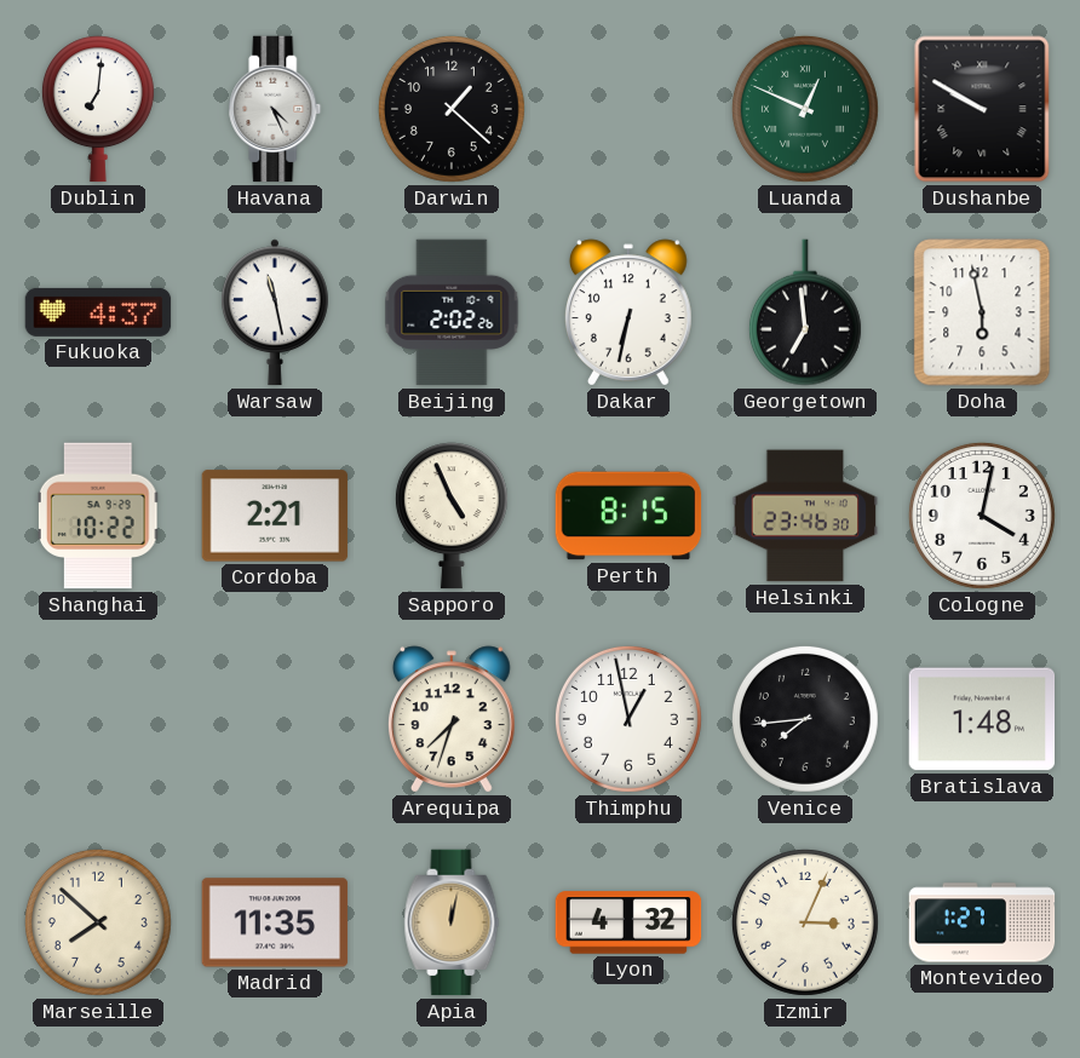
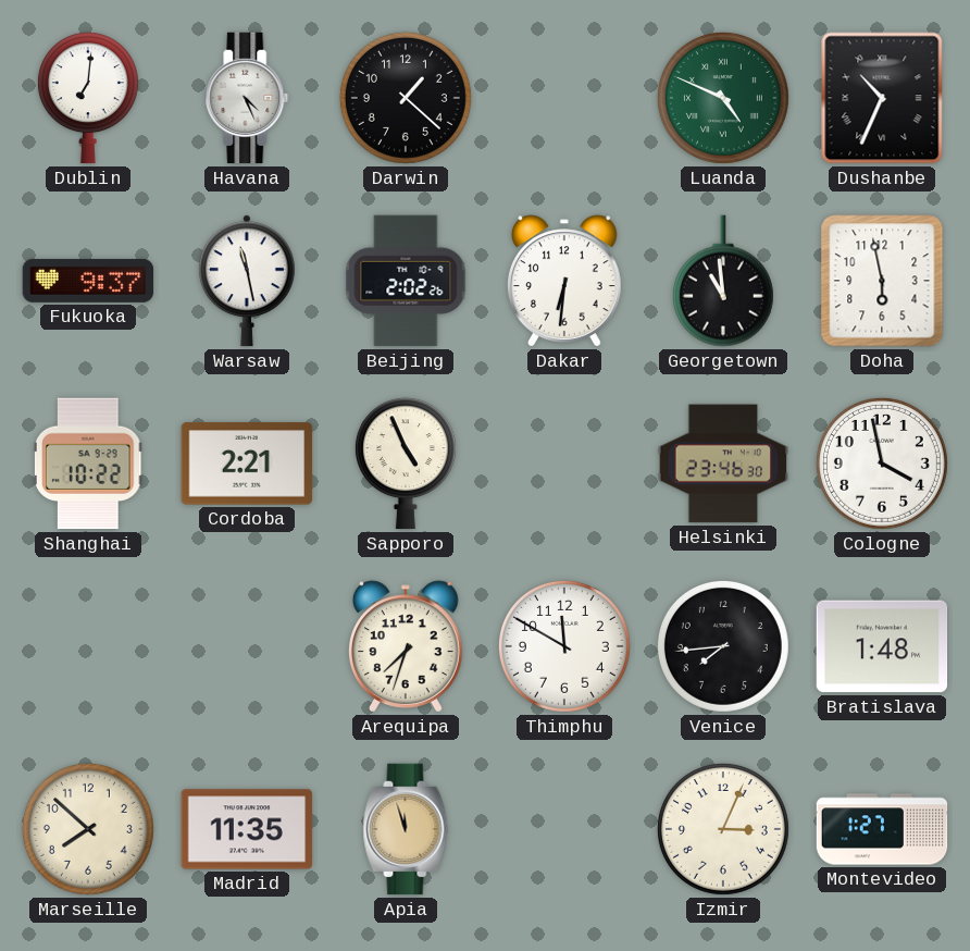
Luanda: 12:49 -> 4:49 (723, 98)
Dushanbe: 9:50 -> 10:34 (882, 98)
Fukuoka: 4:37 -> 9:37 (88, 281)
Dakar: 6:32 -> 6:31 (564, 281)
Georgetown: 6:59 -> 10:59 (723, 281)
Perth: 8:15 -> none (628, 516)
Cologne: 4:02 -> 3:58 (882, 464)
Thimphu: 12:58 -> 11:50 (564, 646)
Apia: 12:02 -> 11:57 (406, 829)
Lyon: 4:32 -> none (628, 922)
